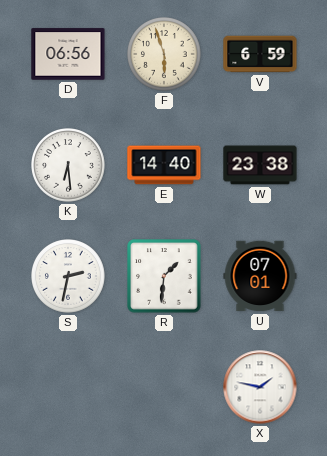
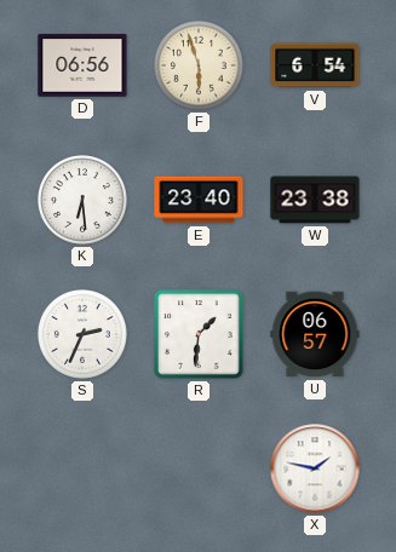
V: 6:59 -> 6:54 (315, 65)
E: 14:40 -> 23:40 (199, 200)
S: 2:32 -> 2:34 (84, 335)
U: 07:01 -> 06:57 (315, 334)
